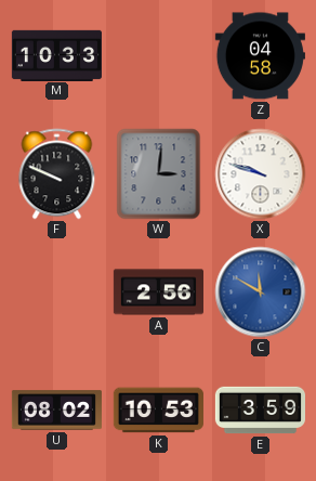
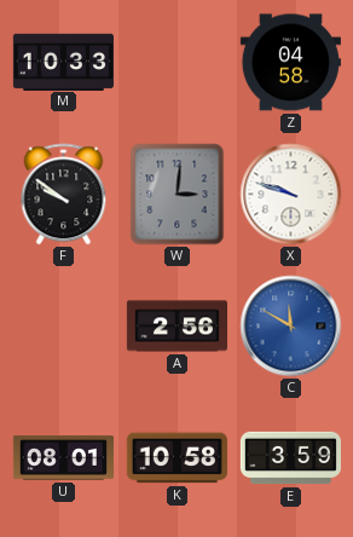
F: 9:49 -> 9:51 (64, 195)
U: 08:02 -> 08:01 (63, 458)
K: 10:53 -> 10:58 (176, 458)
